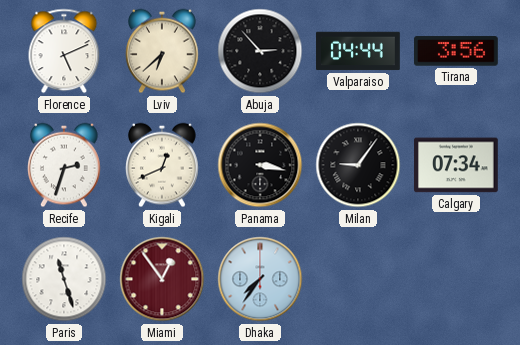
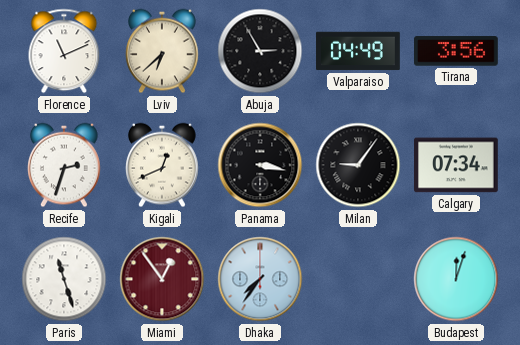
Florence: 5:11 -> 11:11 (64, 51)
Abuja: 2:53 -> 2:55 (260, 51)
Valparaiso: 04:44 -> 04:49 (358, 51)
Budapest: none -> 12:03 (456, 279)
